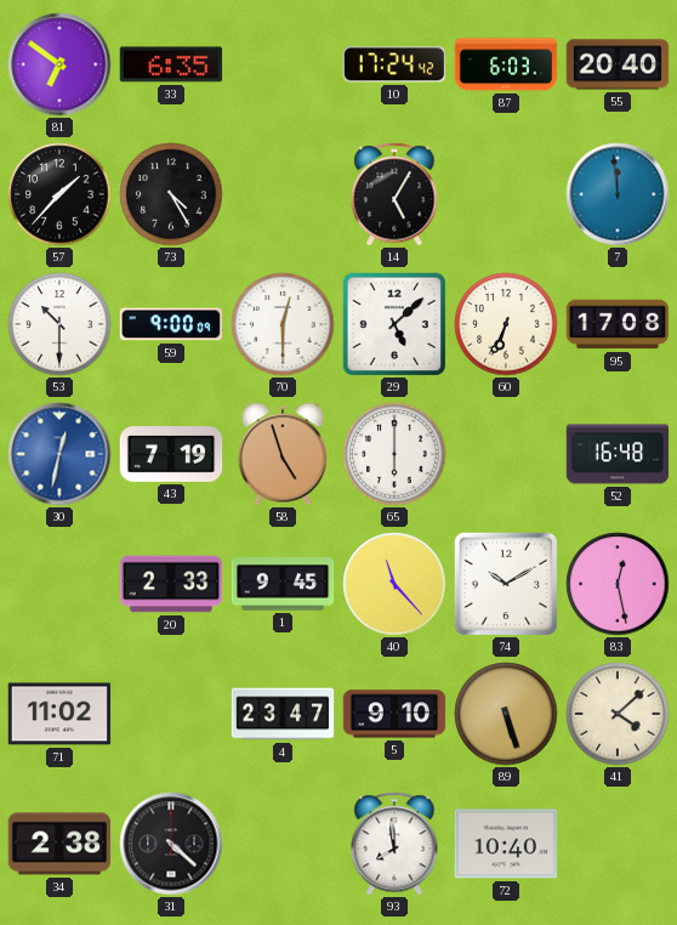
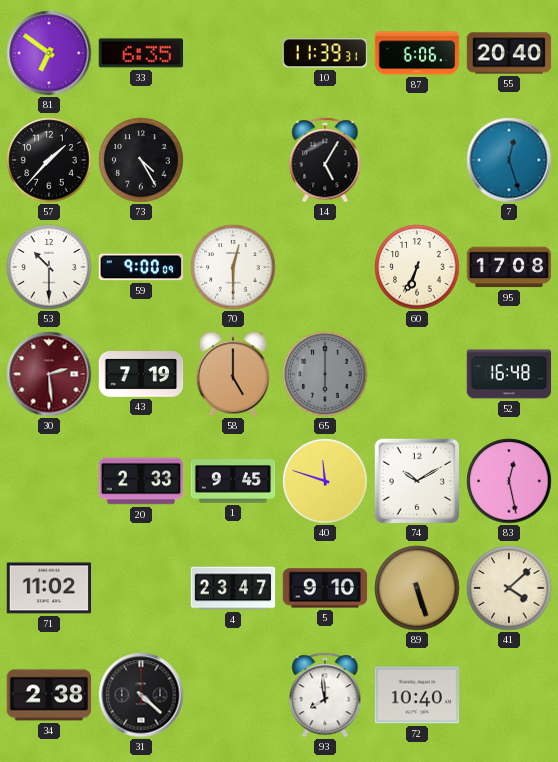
10: 17:24 -> 11:39 (324, 53)
87: 6:03 -> 6:06 (417, 53)
7: 11:59 -> 12:27 (509, 160)
29: 5:08 -> none (394, 324)
30: 12:32 -> 2:29 (49, 374)
30 dial: blue -> burgundy (49, 374)
58: 4:57 -> 5:00 (233, 374)
65 dial: white -> grey (325, 374)
40: 11:23 -> 11:48 (325, 481)
